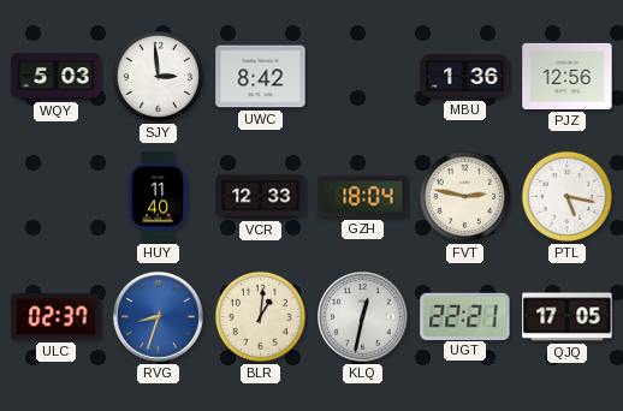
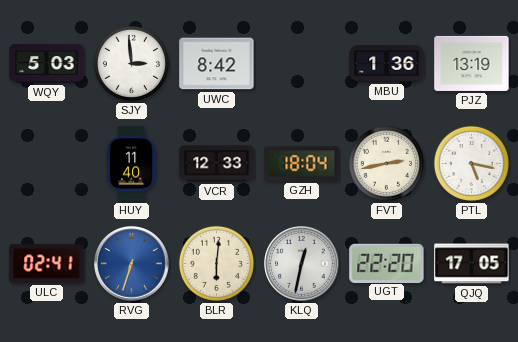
PJZ: 12:56 -> 13:19 (472, 63)
FVT: 2:47 -> 2:43 (386, 163)
ULC: 02:37 -> 02:41 (47, 264)
RVG: 8:33 -> 6:33 (132, 264)
BLR: 1:01 -> 6:01 (216, 263)
UGT: 22:21 -> 22:20 (387, 263)
